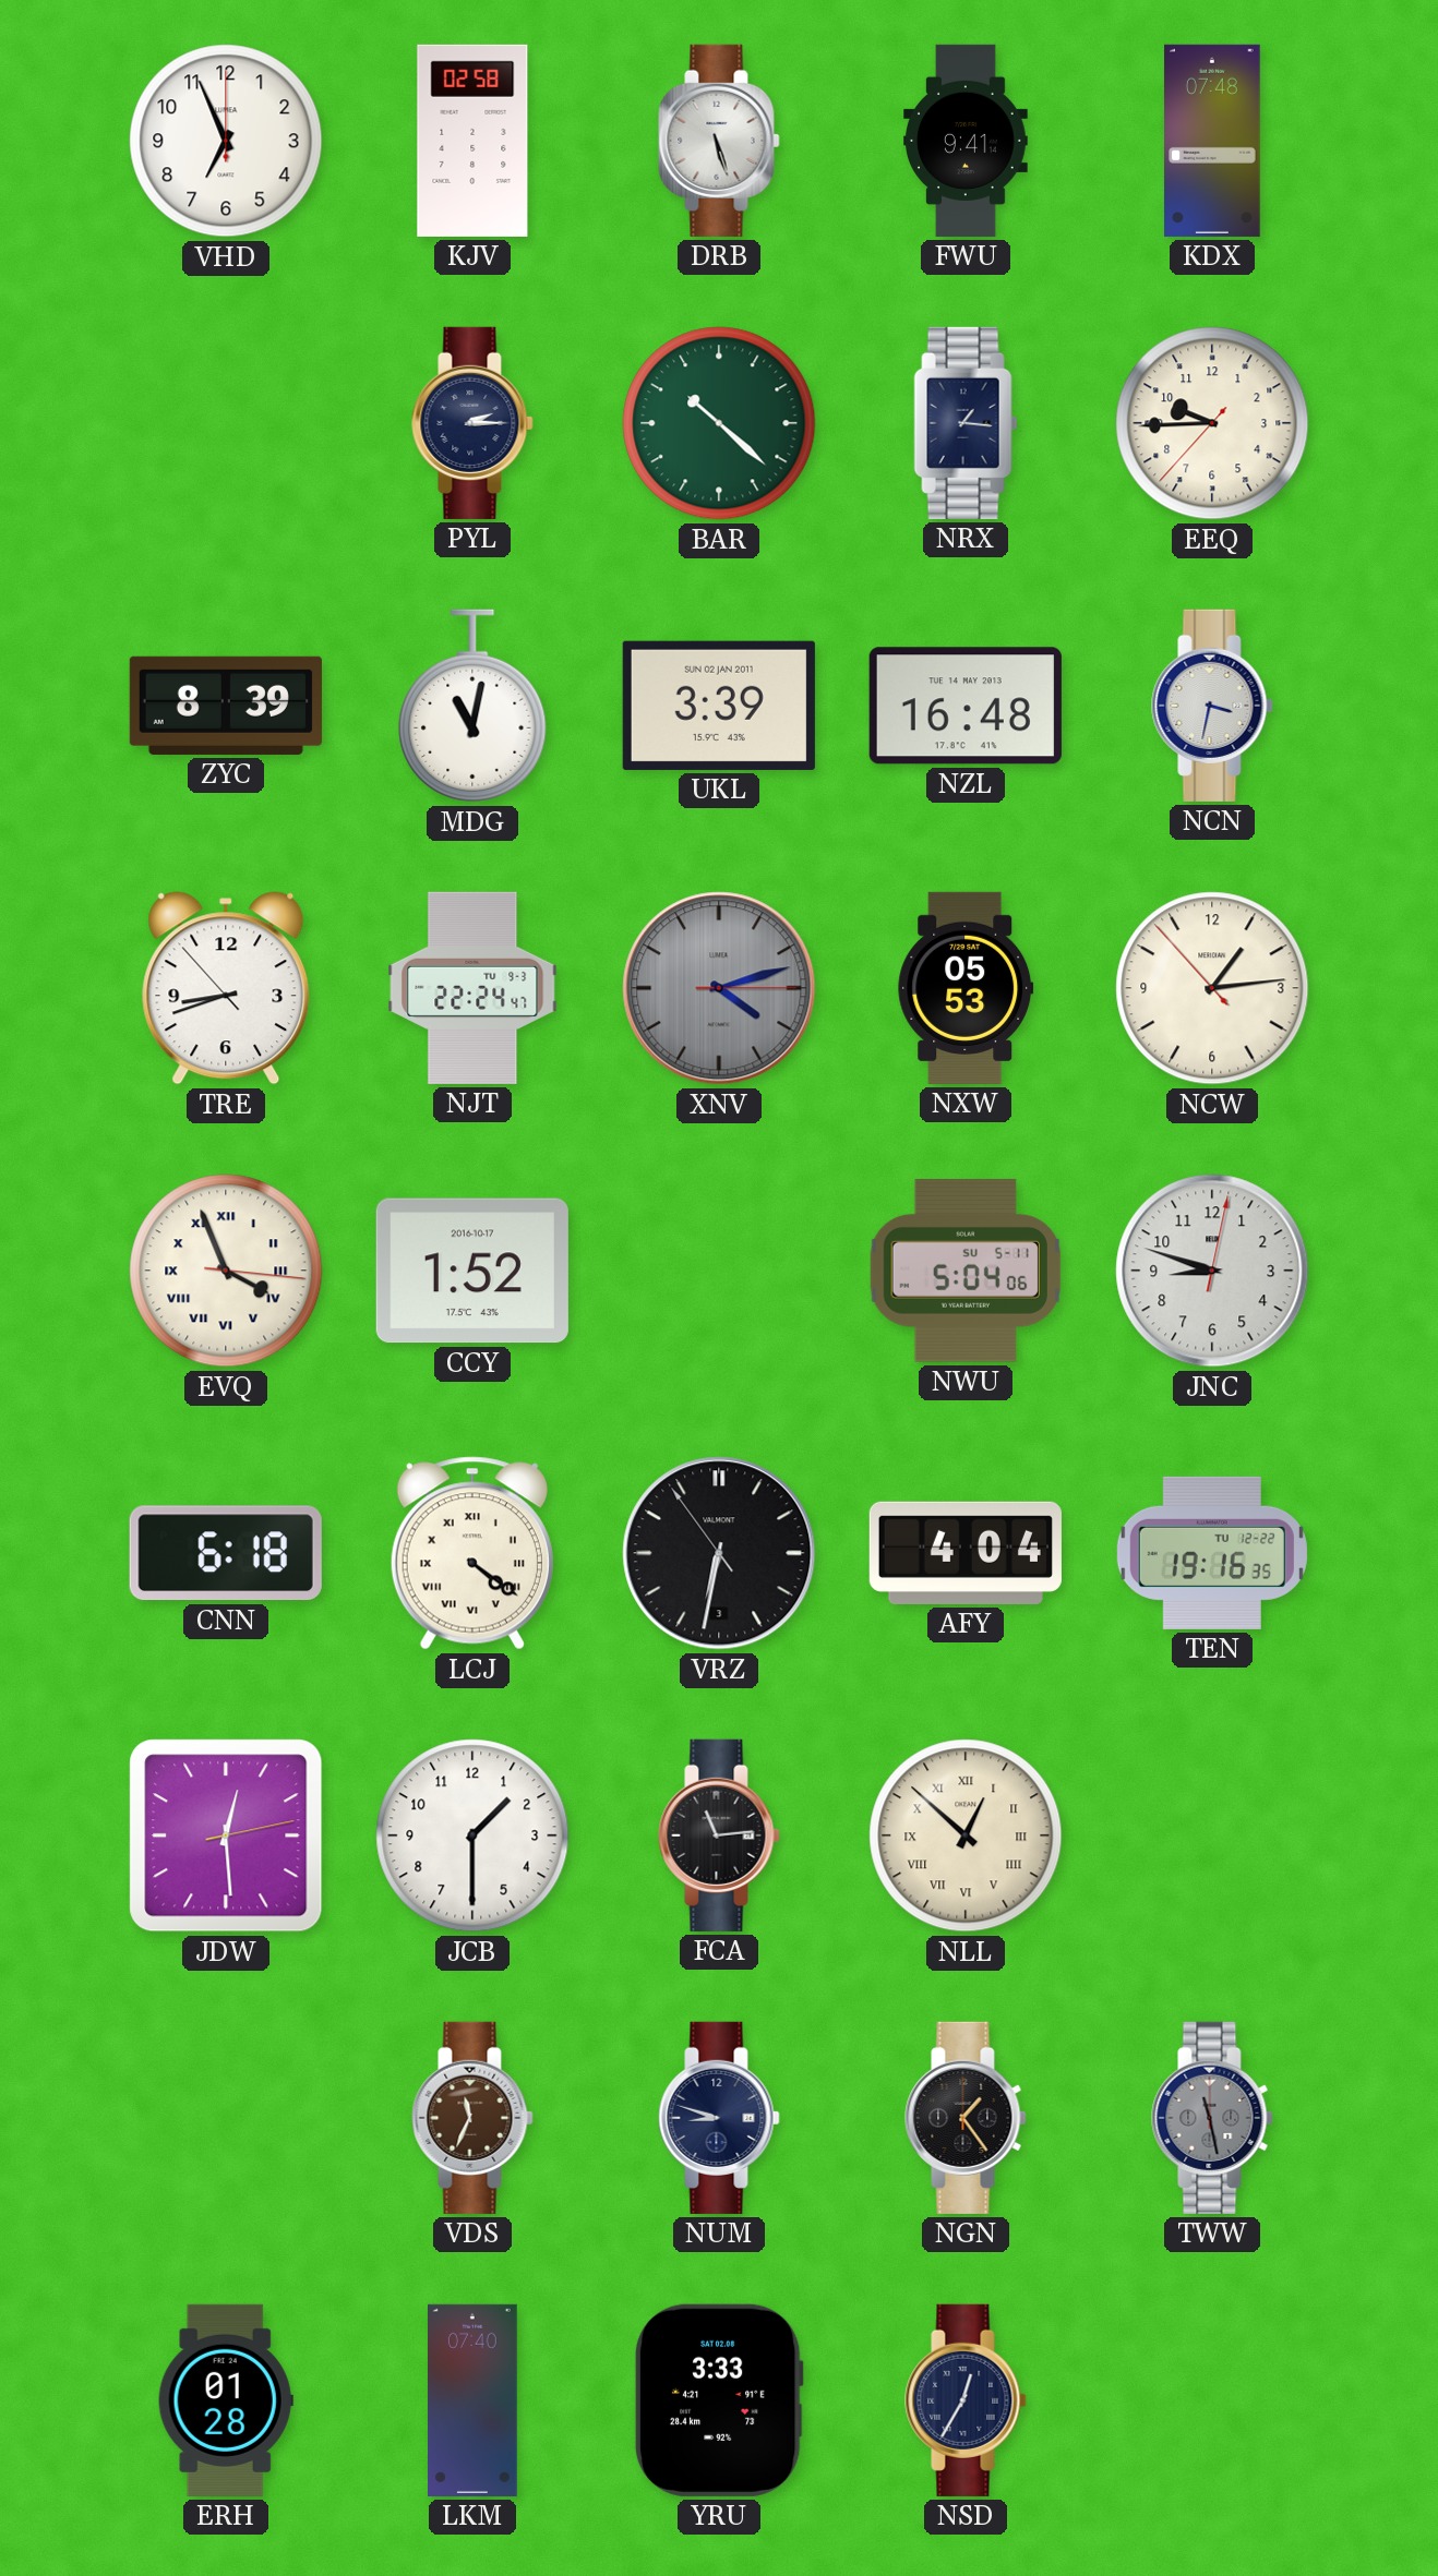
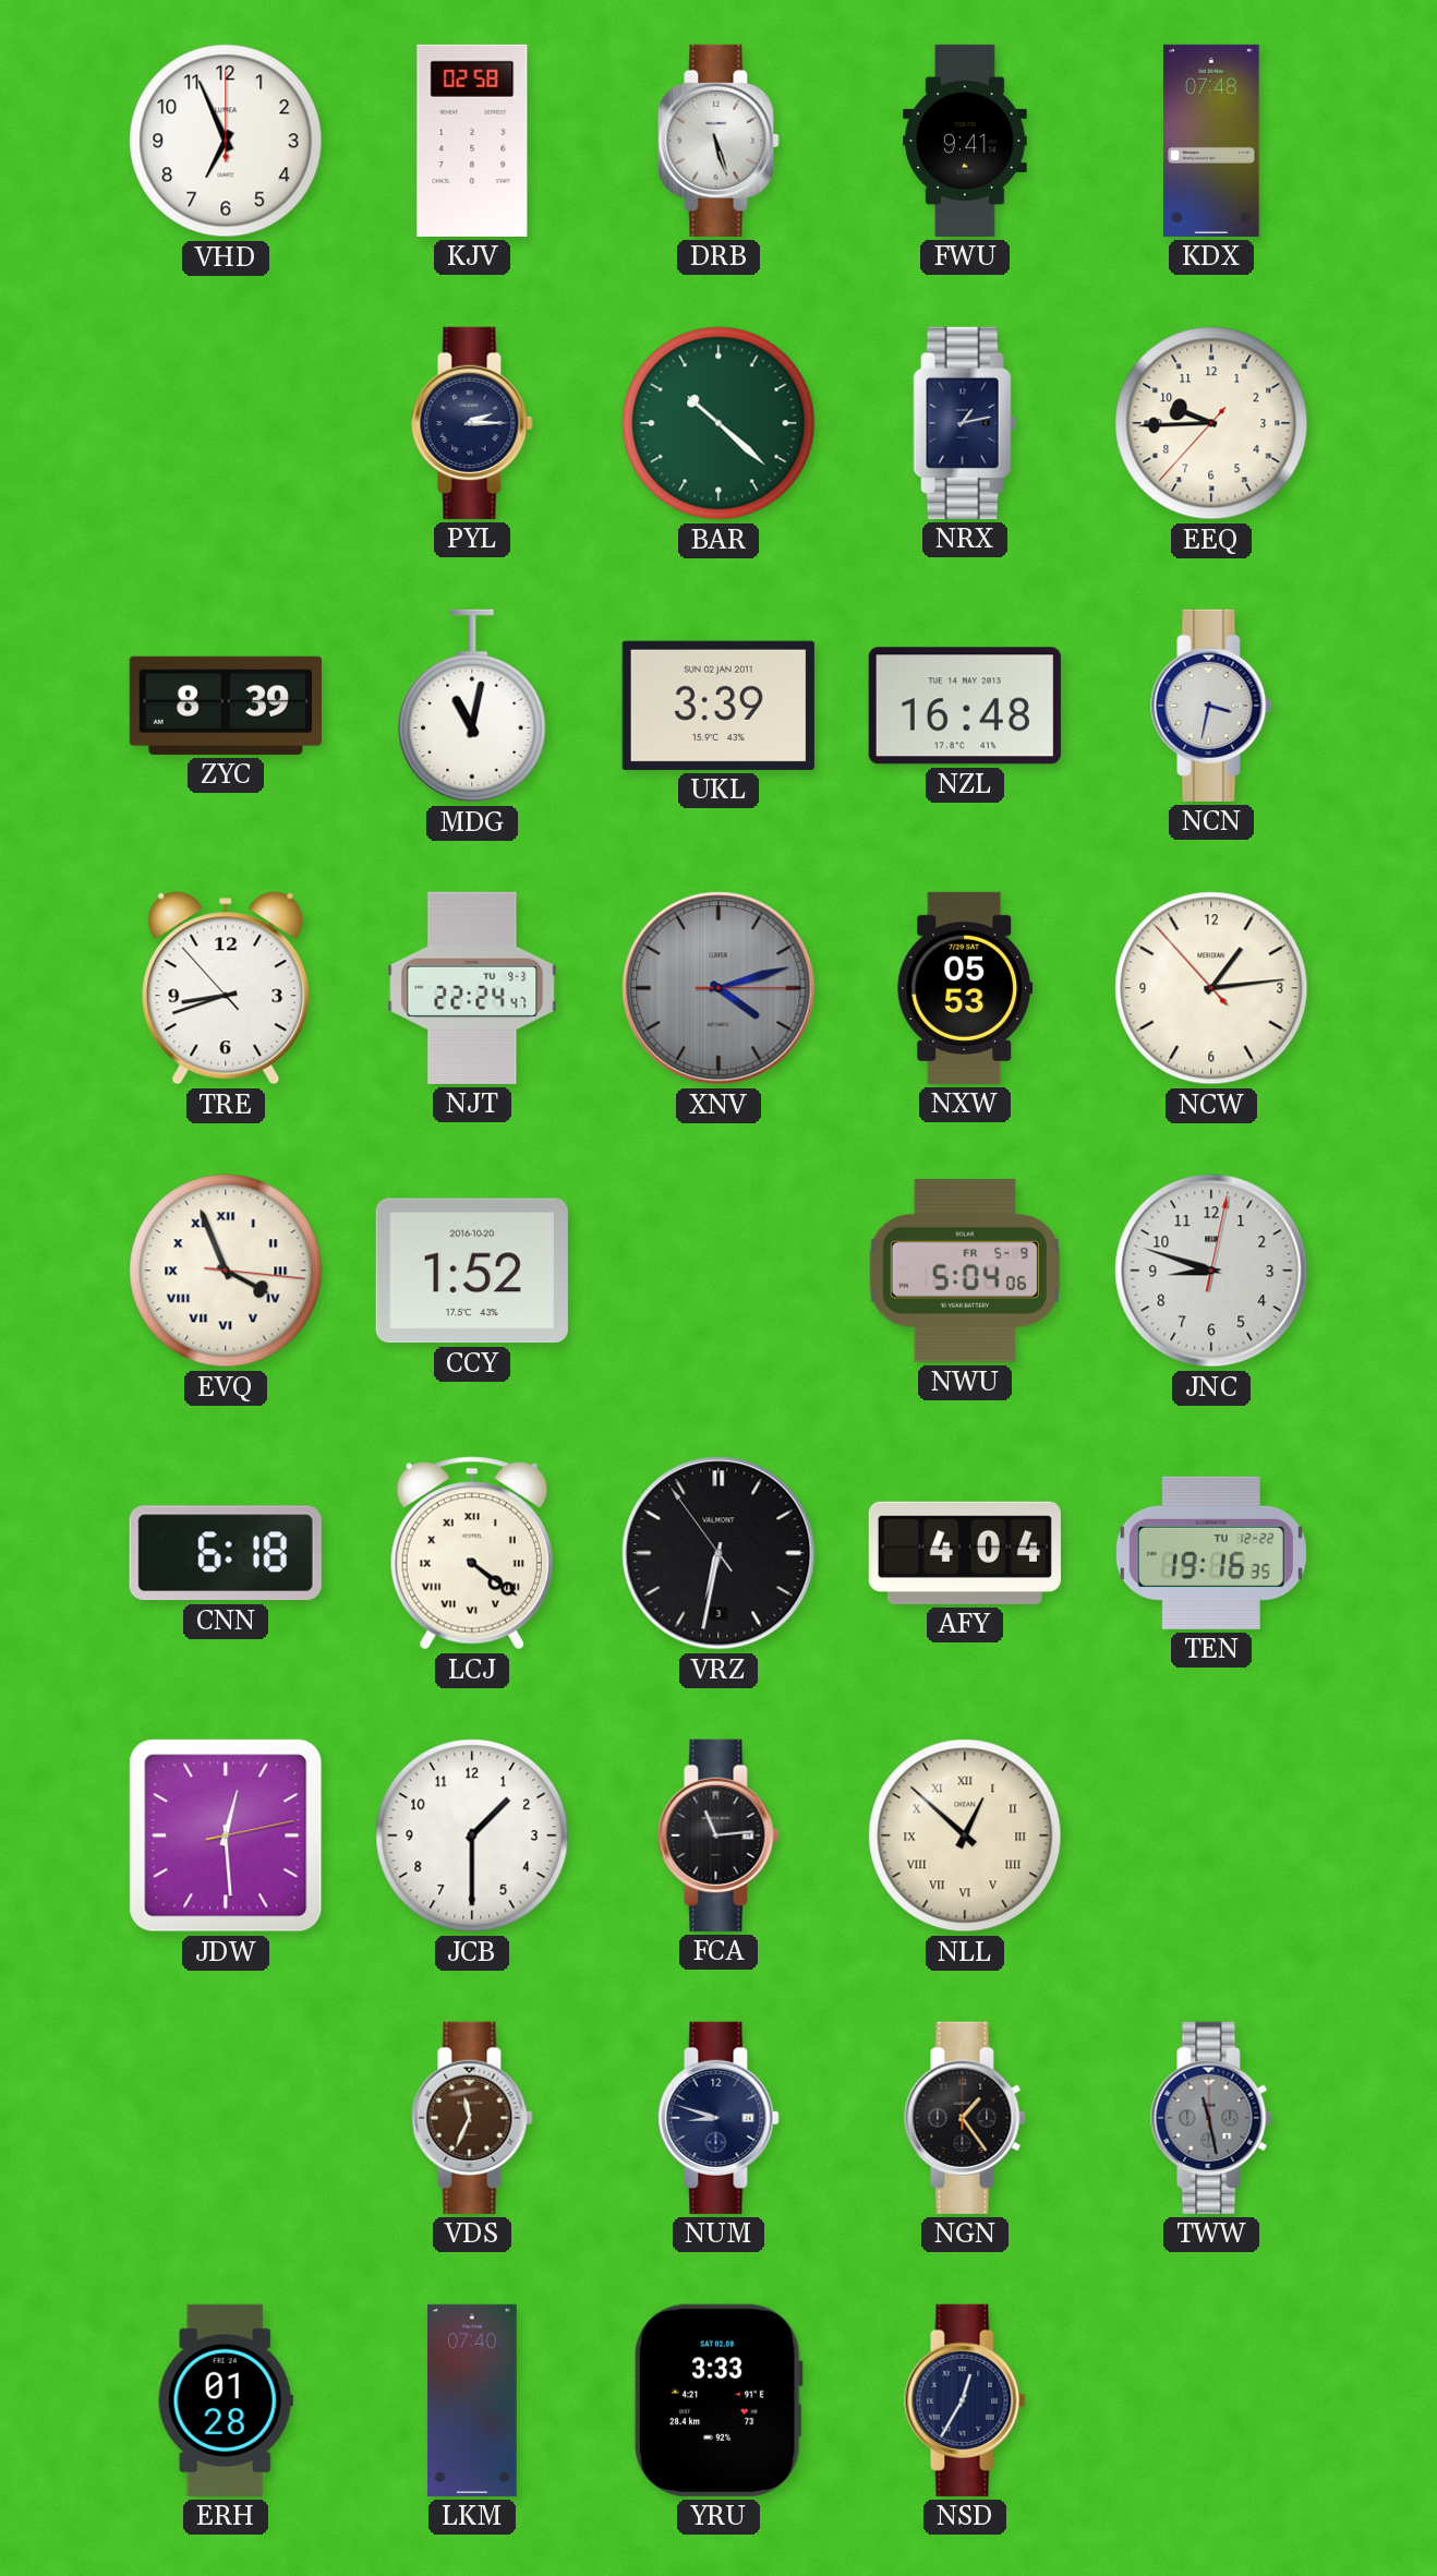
NRX: 1:16 -> 1:13 (965, 423)
CCY date: 2016-10-17 -> 2016-10-20 (472, 1271)
NWU date: SU 5-11 -> FR 5-9 (965, 1272)
